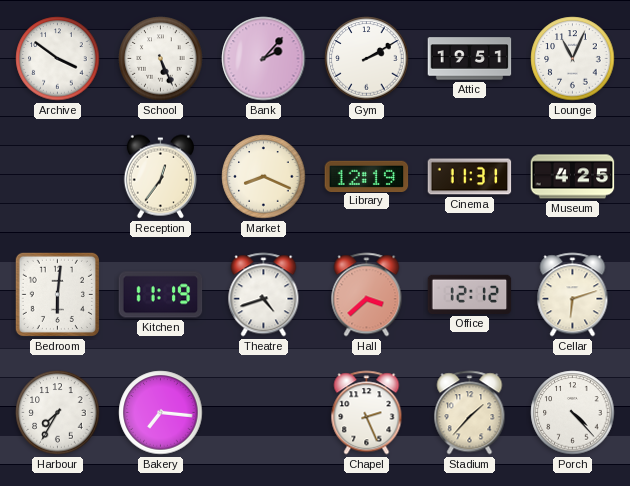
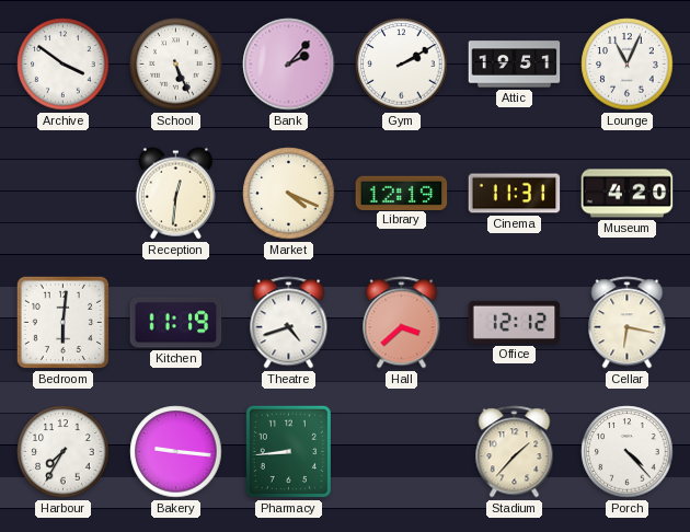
Reception: 12:36 -> 12:31 (175, 194)
Market: 8:19 -> 4:19 (289, 194)
Museum: 4:25 -> 4:20 (628, 194)
Cellar: 6:12 -> 6:17 (628, 323)
Bakery: 7:16 -> 9:16 (176, 452)
Pharmacy: none -> 8:44 (288, 451)
Chapel: 2:26 -> none (367, 413)
